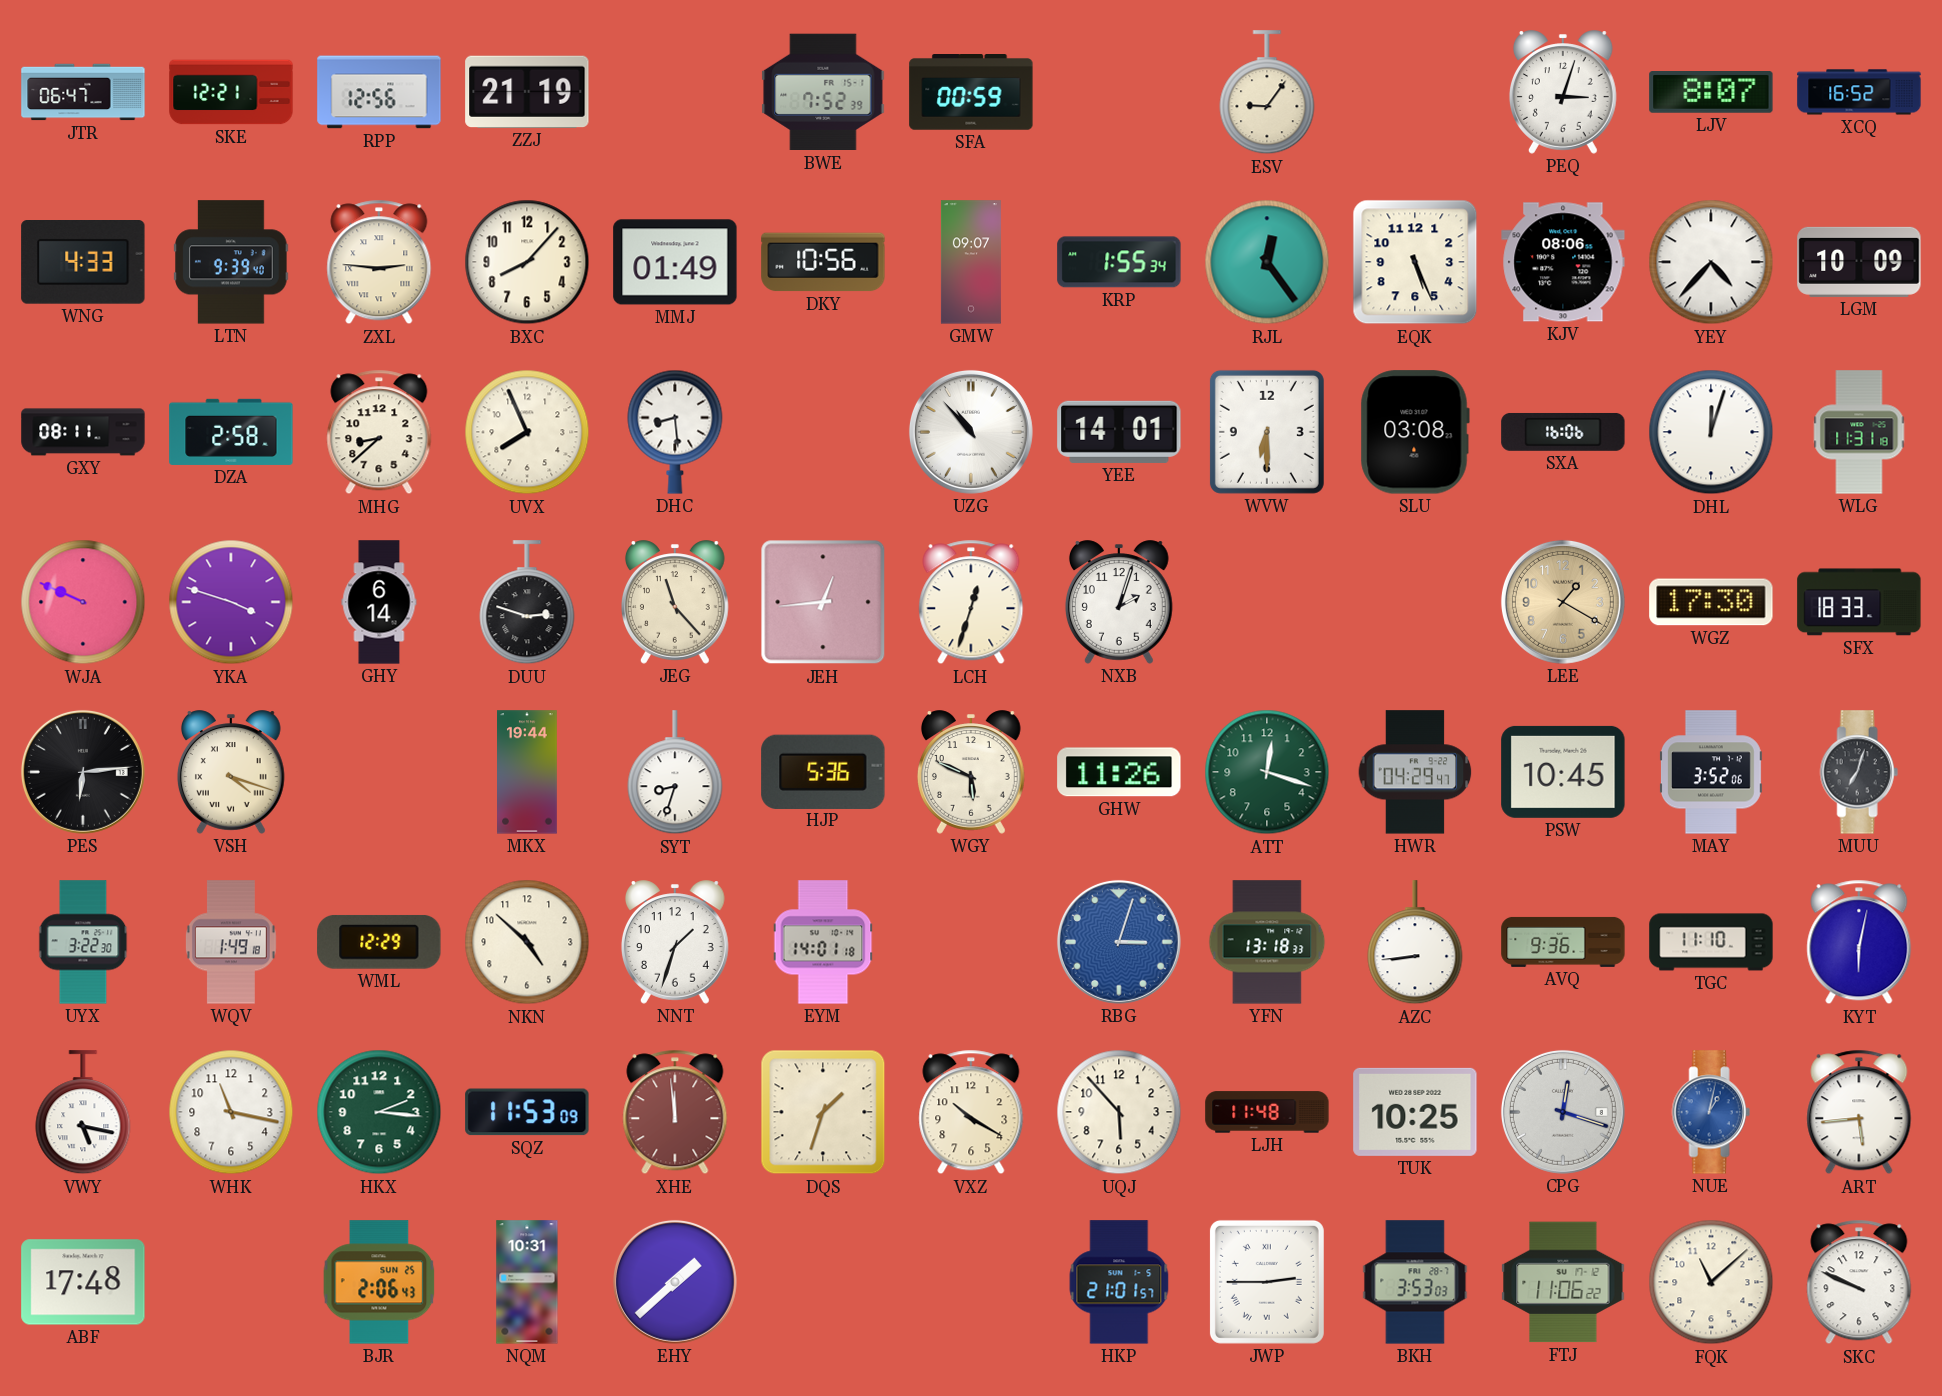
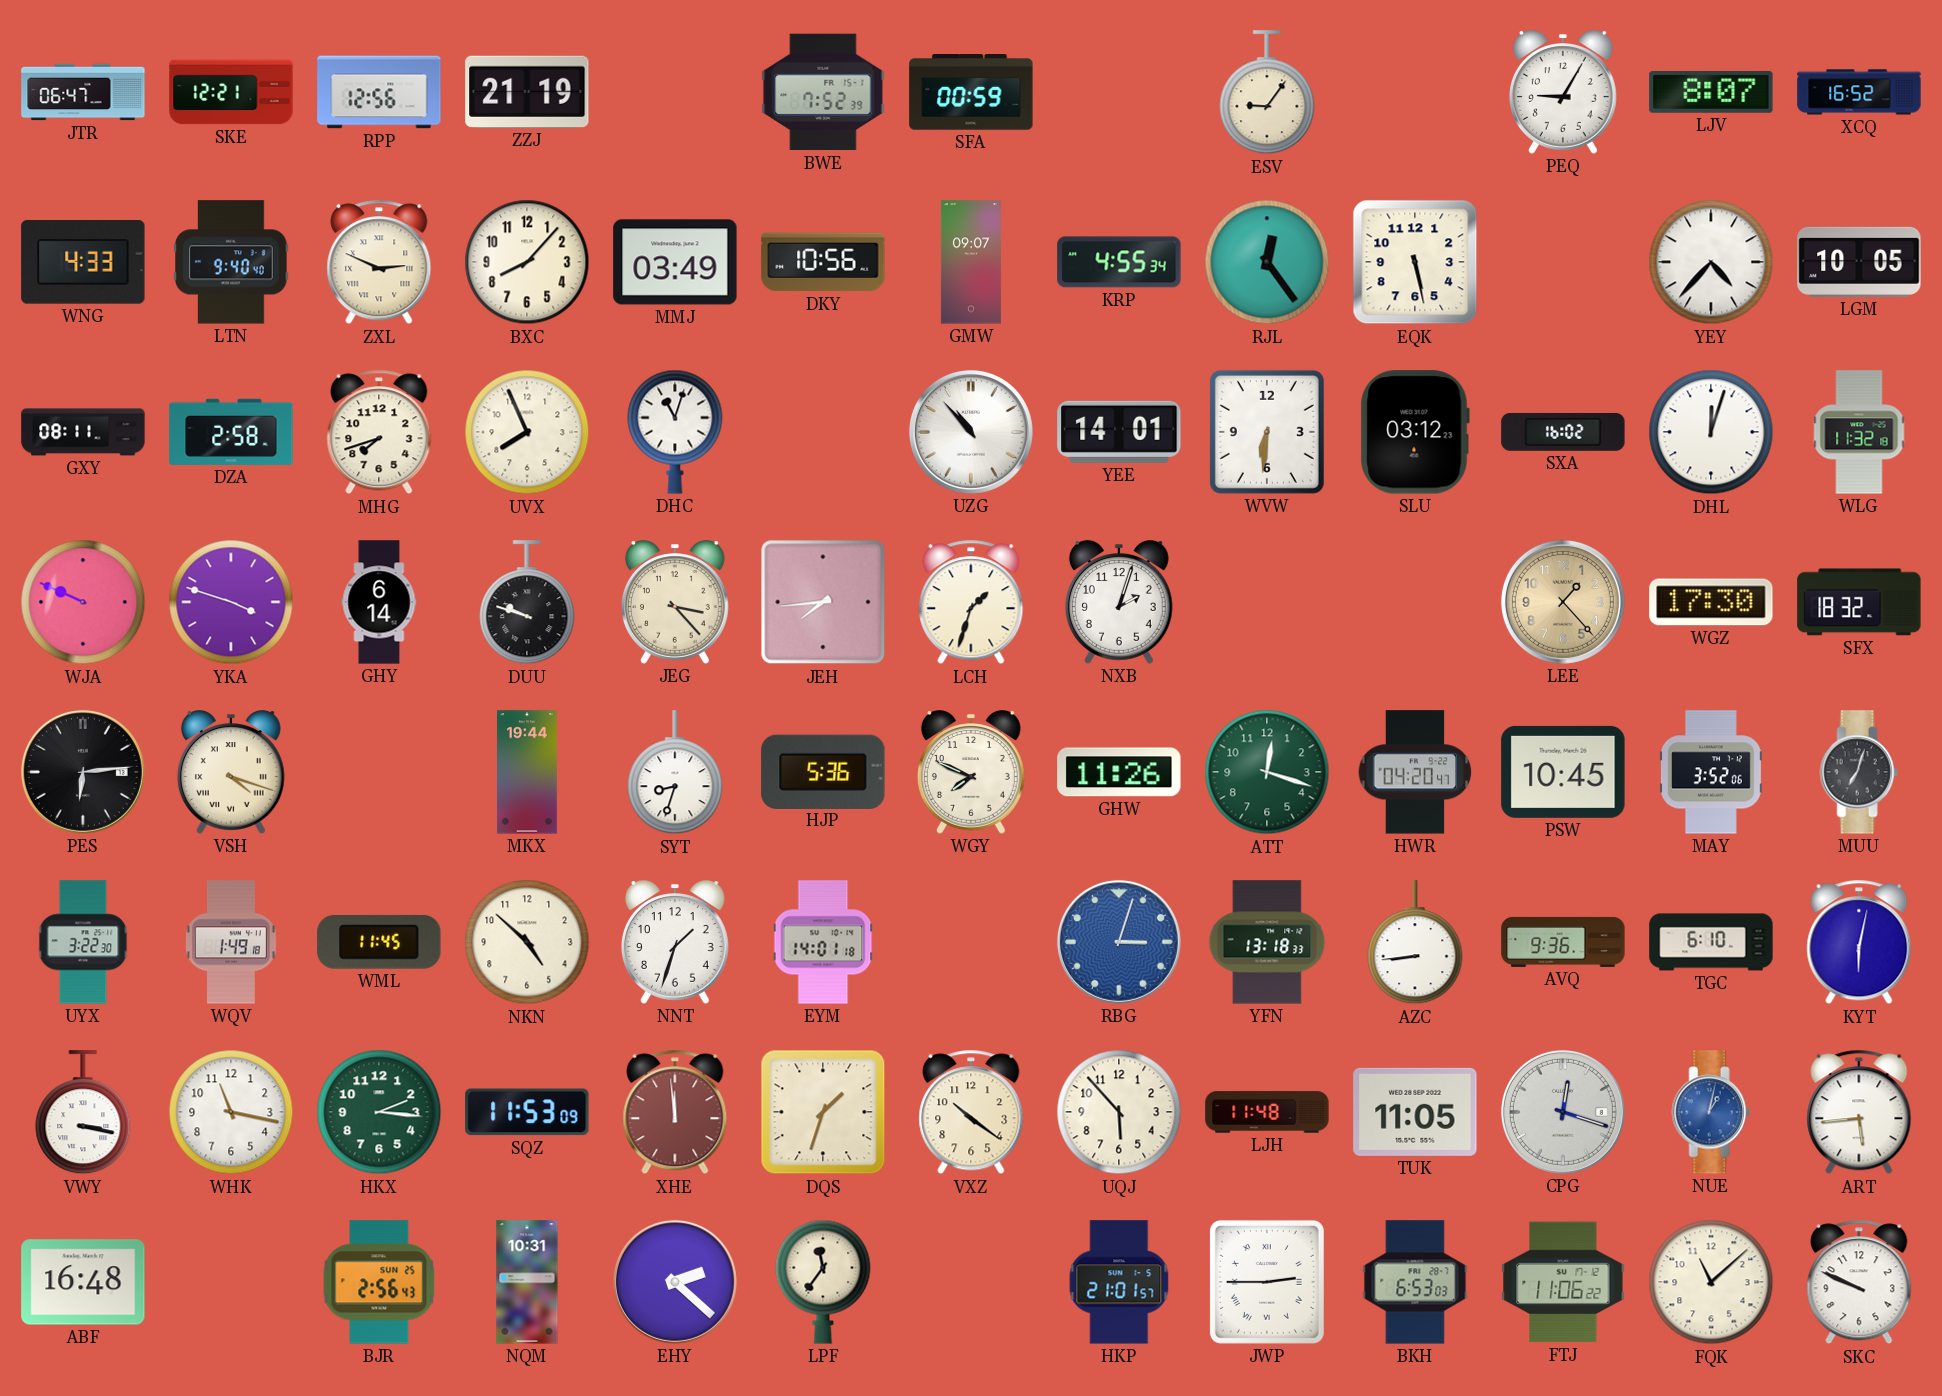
PEQ: 3:03 -> 9:05 (1563, 92)
LTN: 9:39 -> 9:40 (231, 262)
ZXL: 2:46 -> 2:49 (379, 262)
MMJ: 01:49 -> 03:49 (675, 262)
KRP: 1:55 -> 4:55 (1119, 262)
EQK: 5:26 -> 5:28 (1415, 262)
KJV: 08:06 -> none (1563, 262)
LGM: 10:09 -> 10:05 (1859, 262)
MHG: 8:38 -> 7:42 (379, 432)
DHC: 8:29 -> 11:03 (675, 432)
WVW: 6:30 -> 6:31 (1267, 432)
SLU: 03:08 -> 03:12 (1415, 432)
SXA: 16:06 -> 16:02 (1563, 432)
WLG: 11:31 -> 11:32 (1859, 432)
DUU: 2:48 -> 9:48 (527, 603)
JEG: 11:23 -> 3:23 (675, 602)
JEH: 12:44 -> 7:44 (823, 602)
LCH: 12:33 -> 1:33 (971, 602)
LEE: 1:20 -> 1:23 (1563, 602)
SFX: 18:33 -> 18:32 (1859, 602)
WGY: 5:49 -> 7:49 (971, 772)
HWR: 04:29 -> 04:20 (1415, 772)
WML: 12:29 -> 11:45 (379, 942)
TGC: 11:10 -> 6:10 (1711, 942)
VWY: 5:17 -> 3:17 (83, 1113)
VXZ: 10:20 -> 10:21 (971, 1112)
TUK: 10:25 -> 11:05 (1415, 1112)
ABF: 17:48 -> 16:48 (83, 1282)
BJR: 2:06 -> 2:56 (379, 1282)
EHY: 1:38 -> 2:22 (675, 1282)
LPF: none -> 11:36 (823, 1282)
BKH: 3:53 -> 6:53 (1415, 1282)
